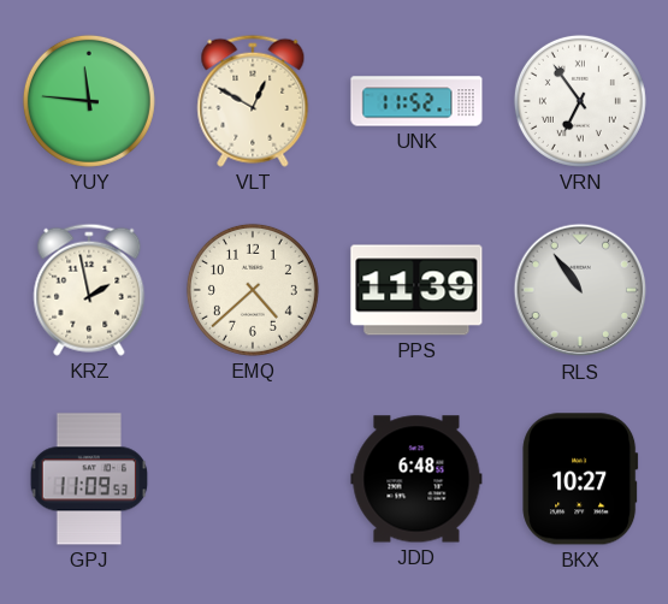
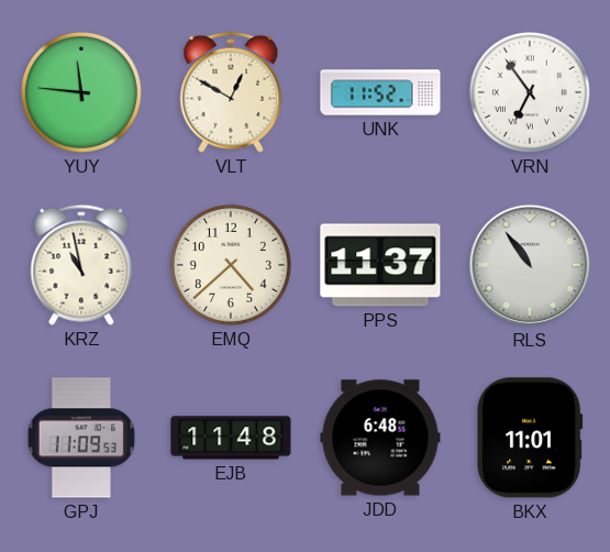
KRZ: 1:58 -> 10:58 (81, 265)
PPS: 11:39 -> 11:37 (380, 265)
EJB: none -> 11:48 (231, 438)
BKX: 10:27 -> 11:01 (530, 438)
